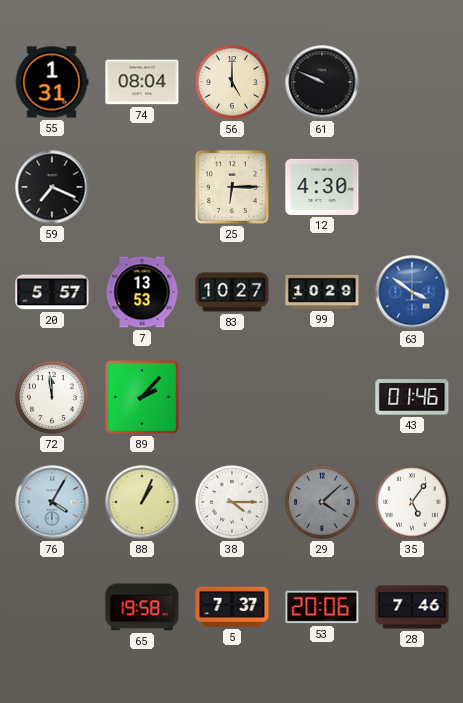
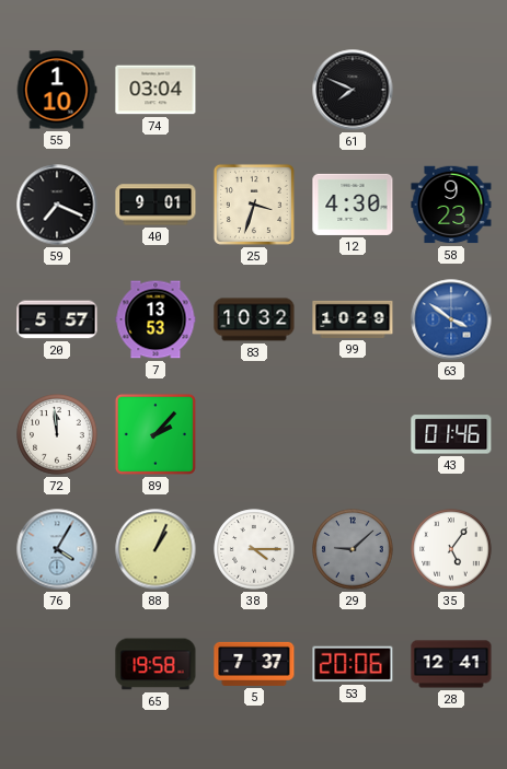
55: 1:31 -> 1:10 (57, 90)
74: 08:04 -> 03:04 (155, 90)
56: 5:00 -> none (232, 82)
61: 9:49 -> 7:49 (353, 90)
40: none -> 9:01 (155, 205)
25: 6:15 -> 3:33 (254, 205)
58: none -> 9:23 (451, 205)
83: 10:27 -> 10:32 (254, 319)
29: 4:08 -> 9:08 (353, 549)
28: 7:46 -> 12:41 (451, 664)
